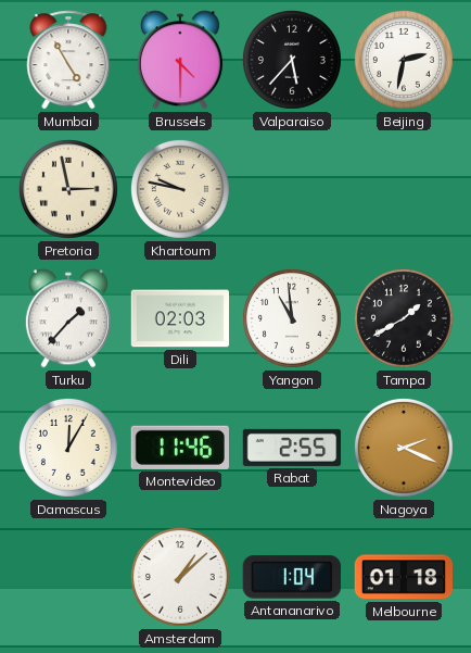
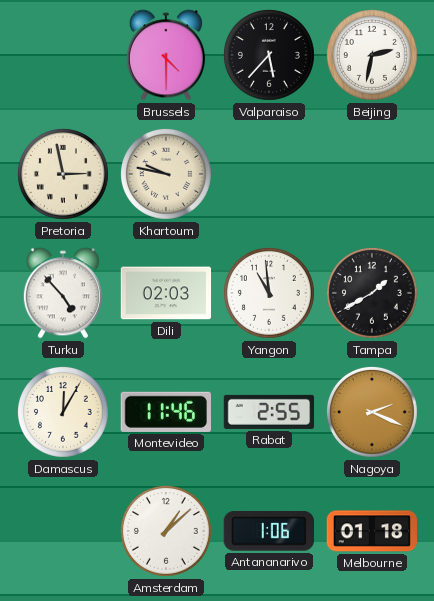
Mumbai: 4:55 -> none (68, 60)
Turku: 1:37 -> 4:53 (63, 293)
Antananarivo: 1:04 -> 1:06 (268, 531)
